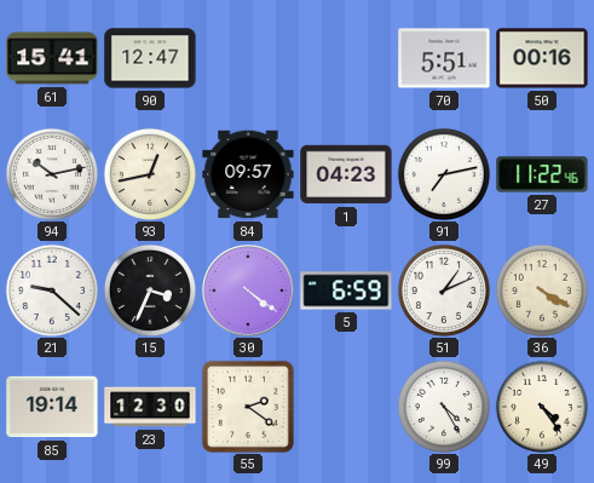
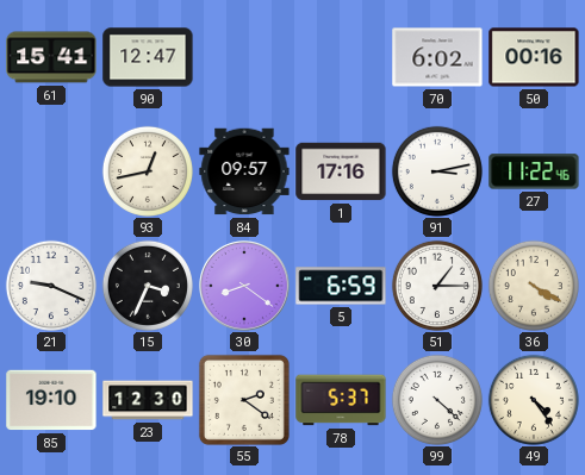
70: 5:51 -> 6:02 (437, 57)
94: 10:13 -> none (52, 174)
1: 04:23 -> 17:16 (341, 171)
91: 7:13 -> 3:13 (437, 171)
21: 9:22 -> 9:19 (51, 286)
30: 4:21 -> 8:21 (244, 286)
51: 1:11 -> 1:15 (437, 286)
85: 19:14 -> 19:10 (51, 400)
78: none -> 5:37 (341, 400)
99: 4:25 -> 4:22 (437, 400)
